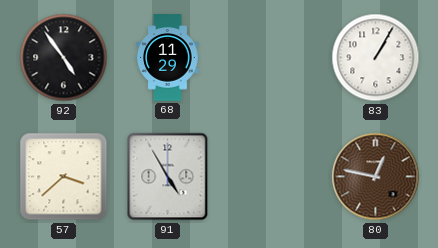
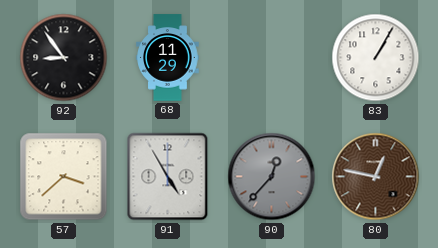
92: 4:54 -> 8:54 (64, 58)
90: none -> 12:37 (272, 177)
